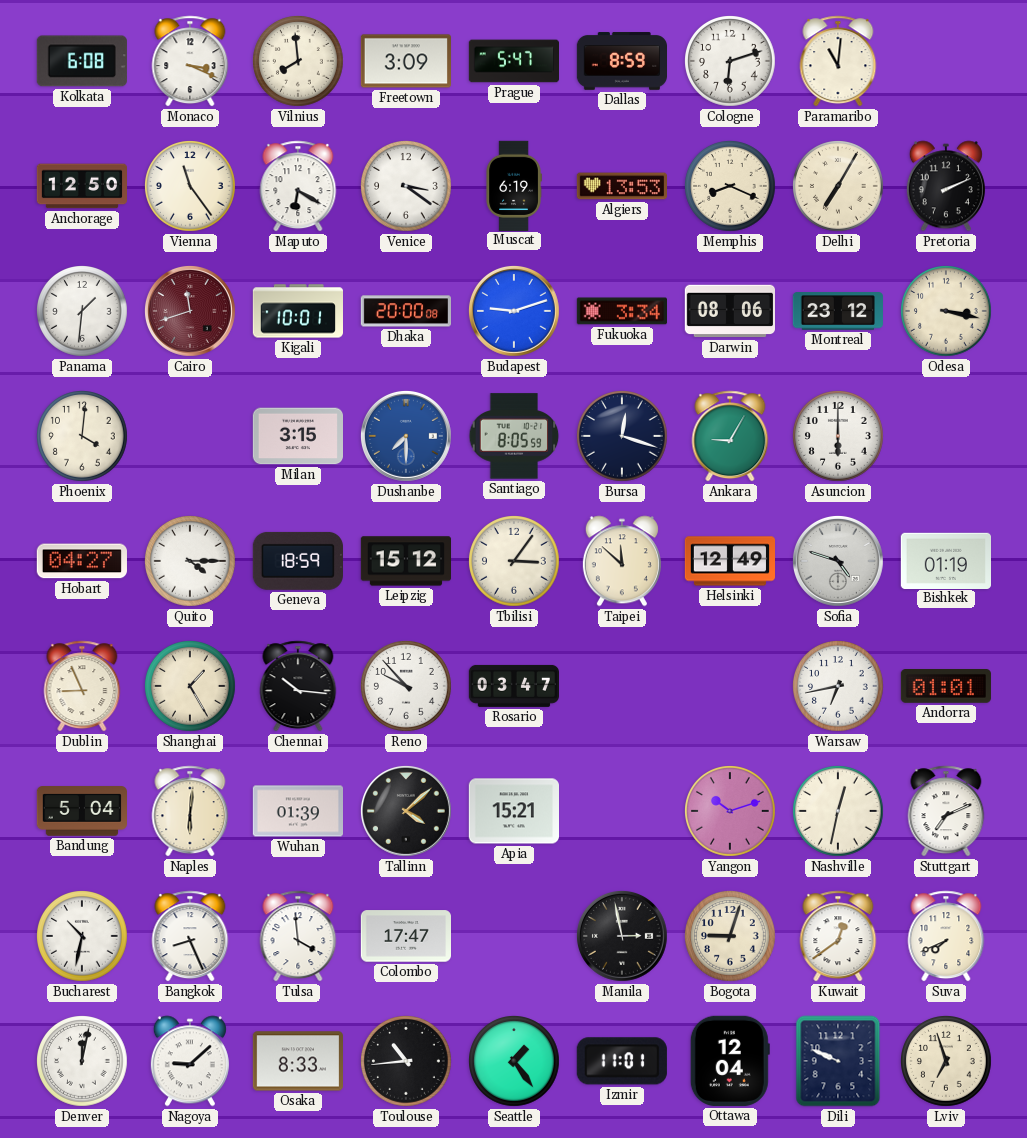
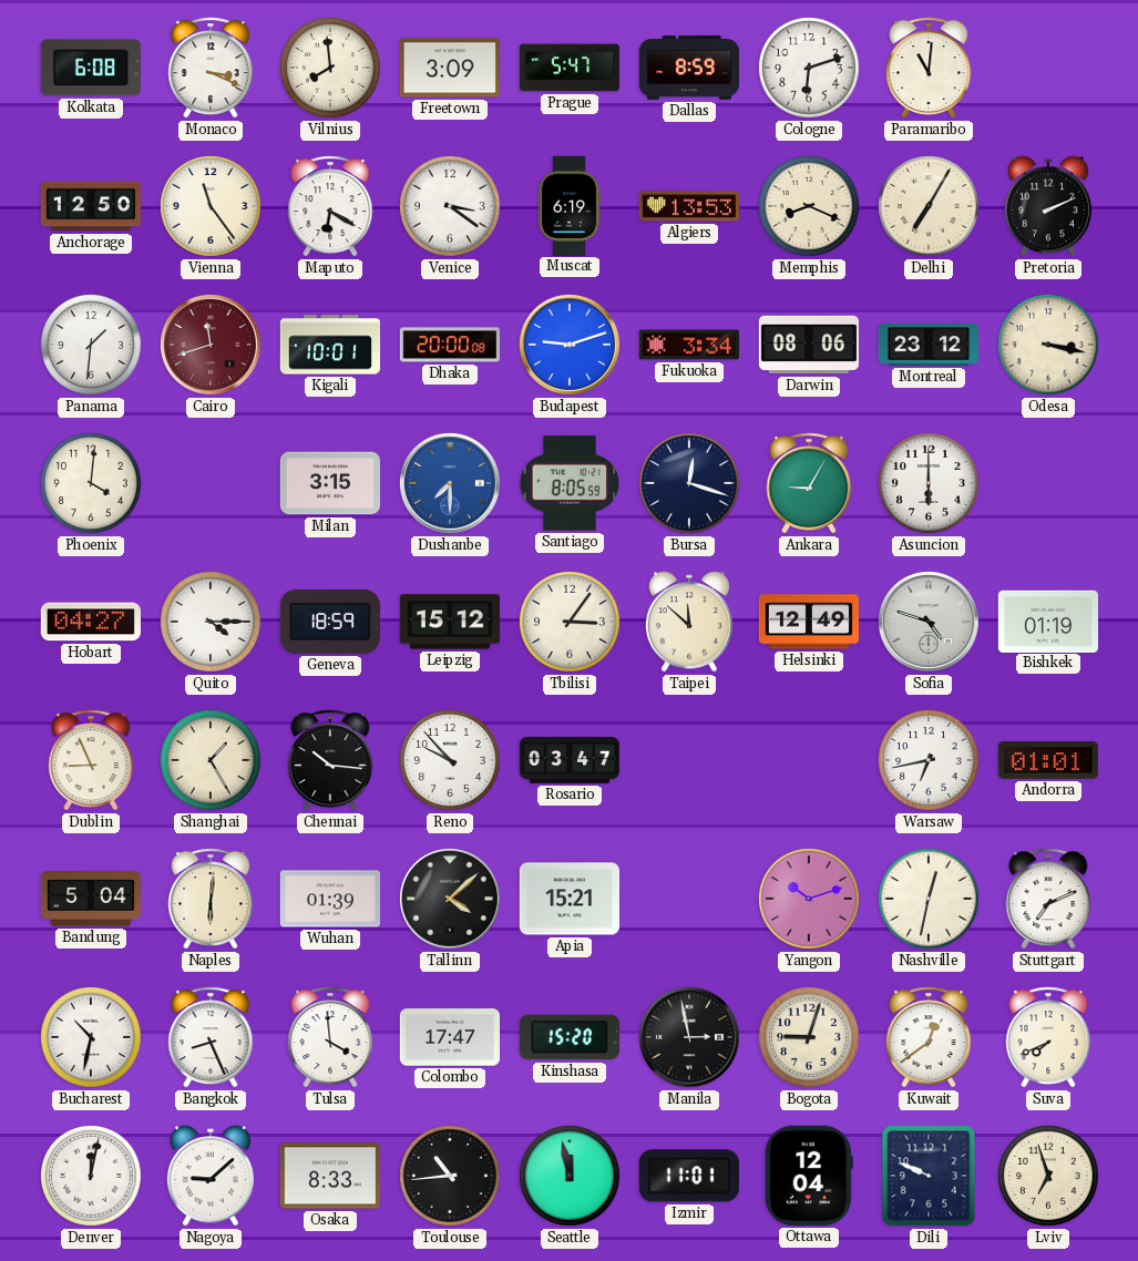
Kinshasa: none -> 15:20 (570, 1037)
Seattle: 1:24 -> 11:58 (571, 1177)
